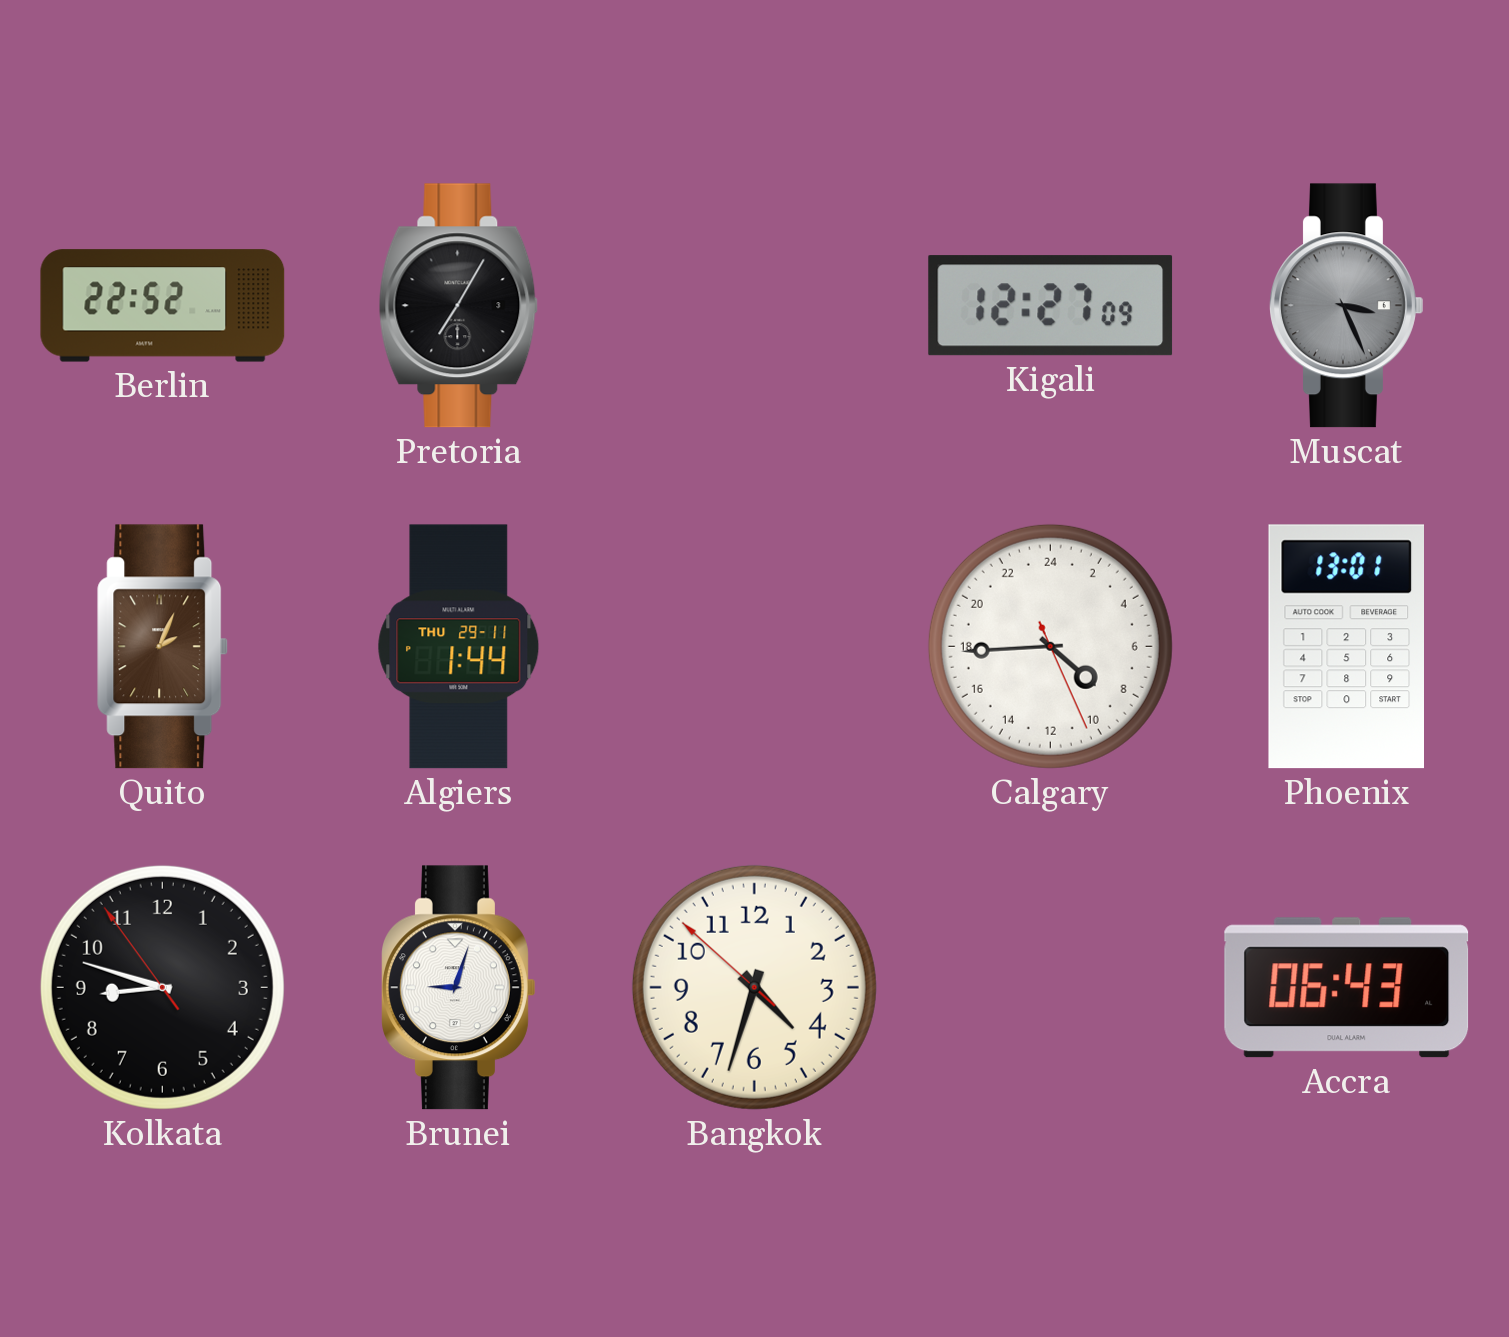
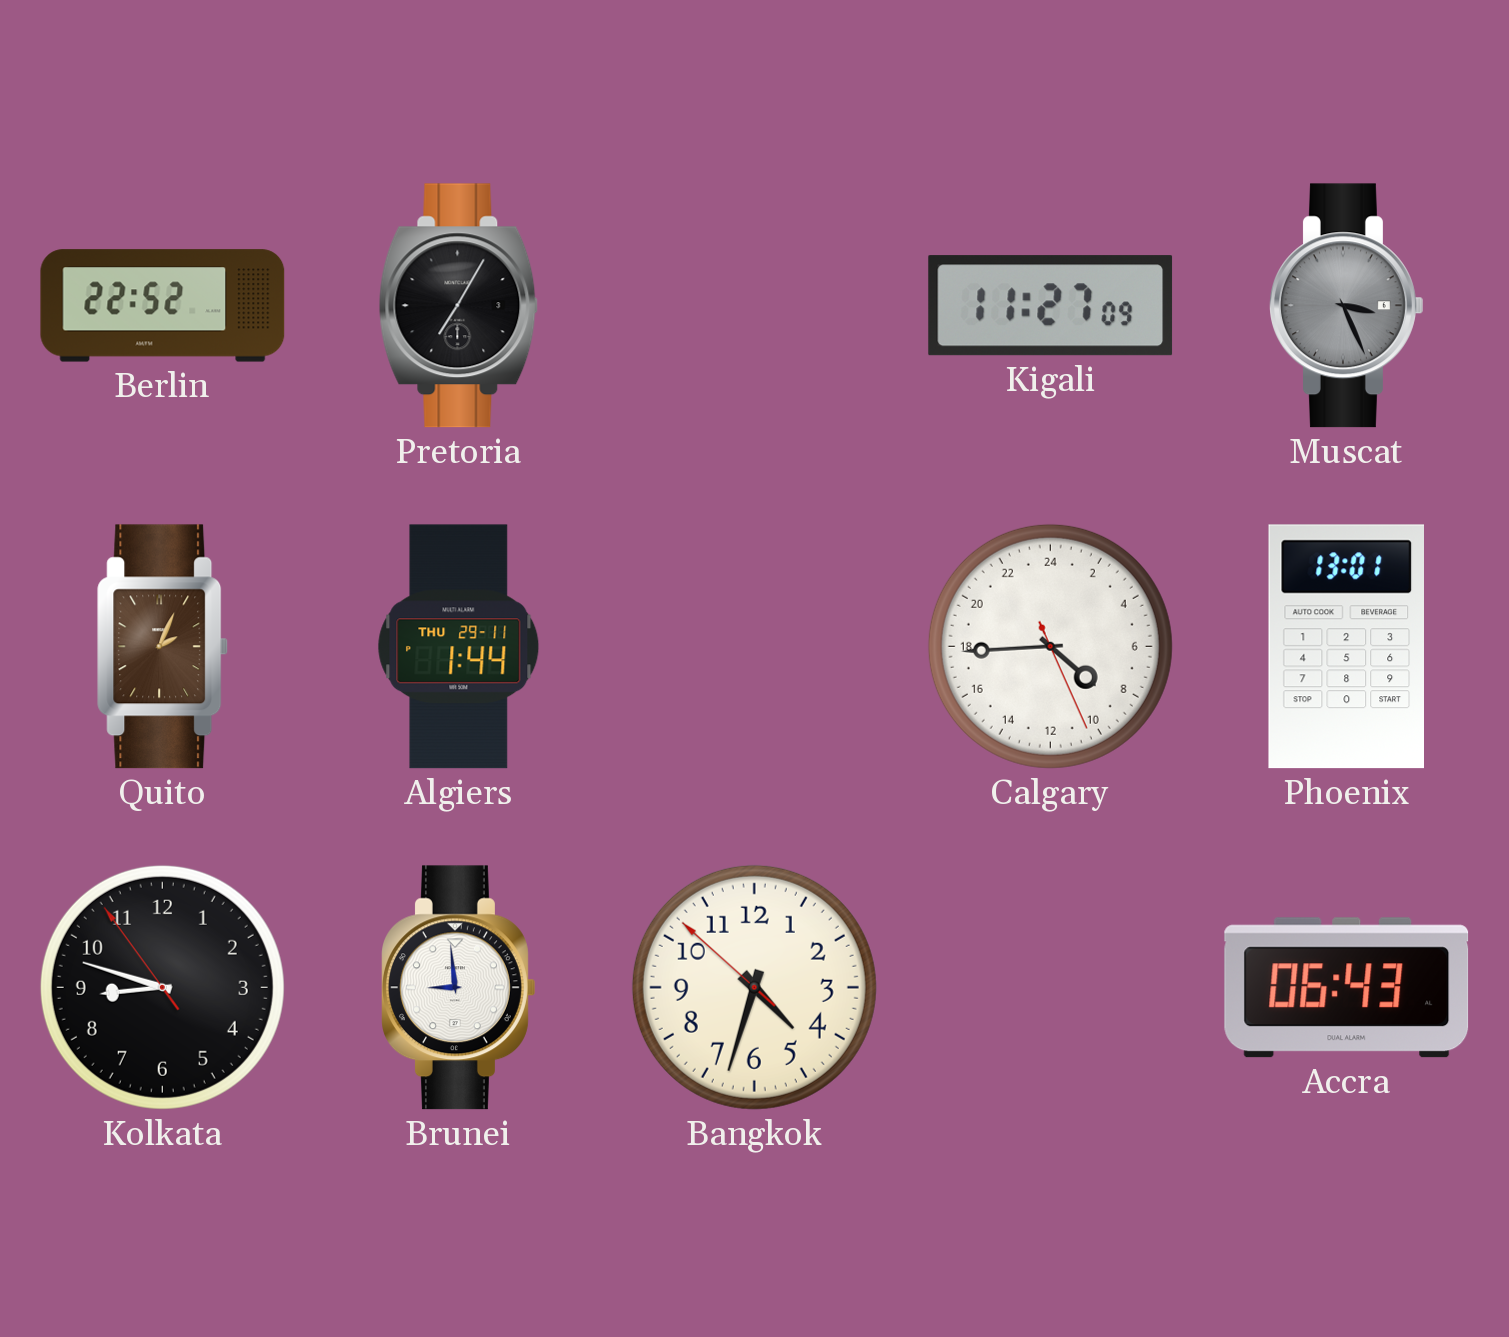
Kigali: 12:27 -> 11:27 (1051, 306)
Brunei: 9:03 -> 8:59 (459, 988)
